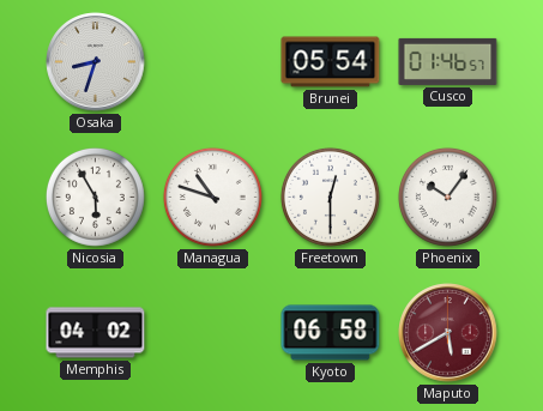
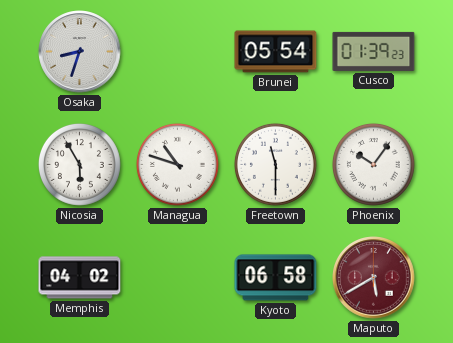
Cusco: 01:46 -> 01:39 (374, 51)
Freetown: 12:30 -> 11:30 (275, 164)
